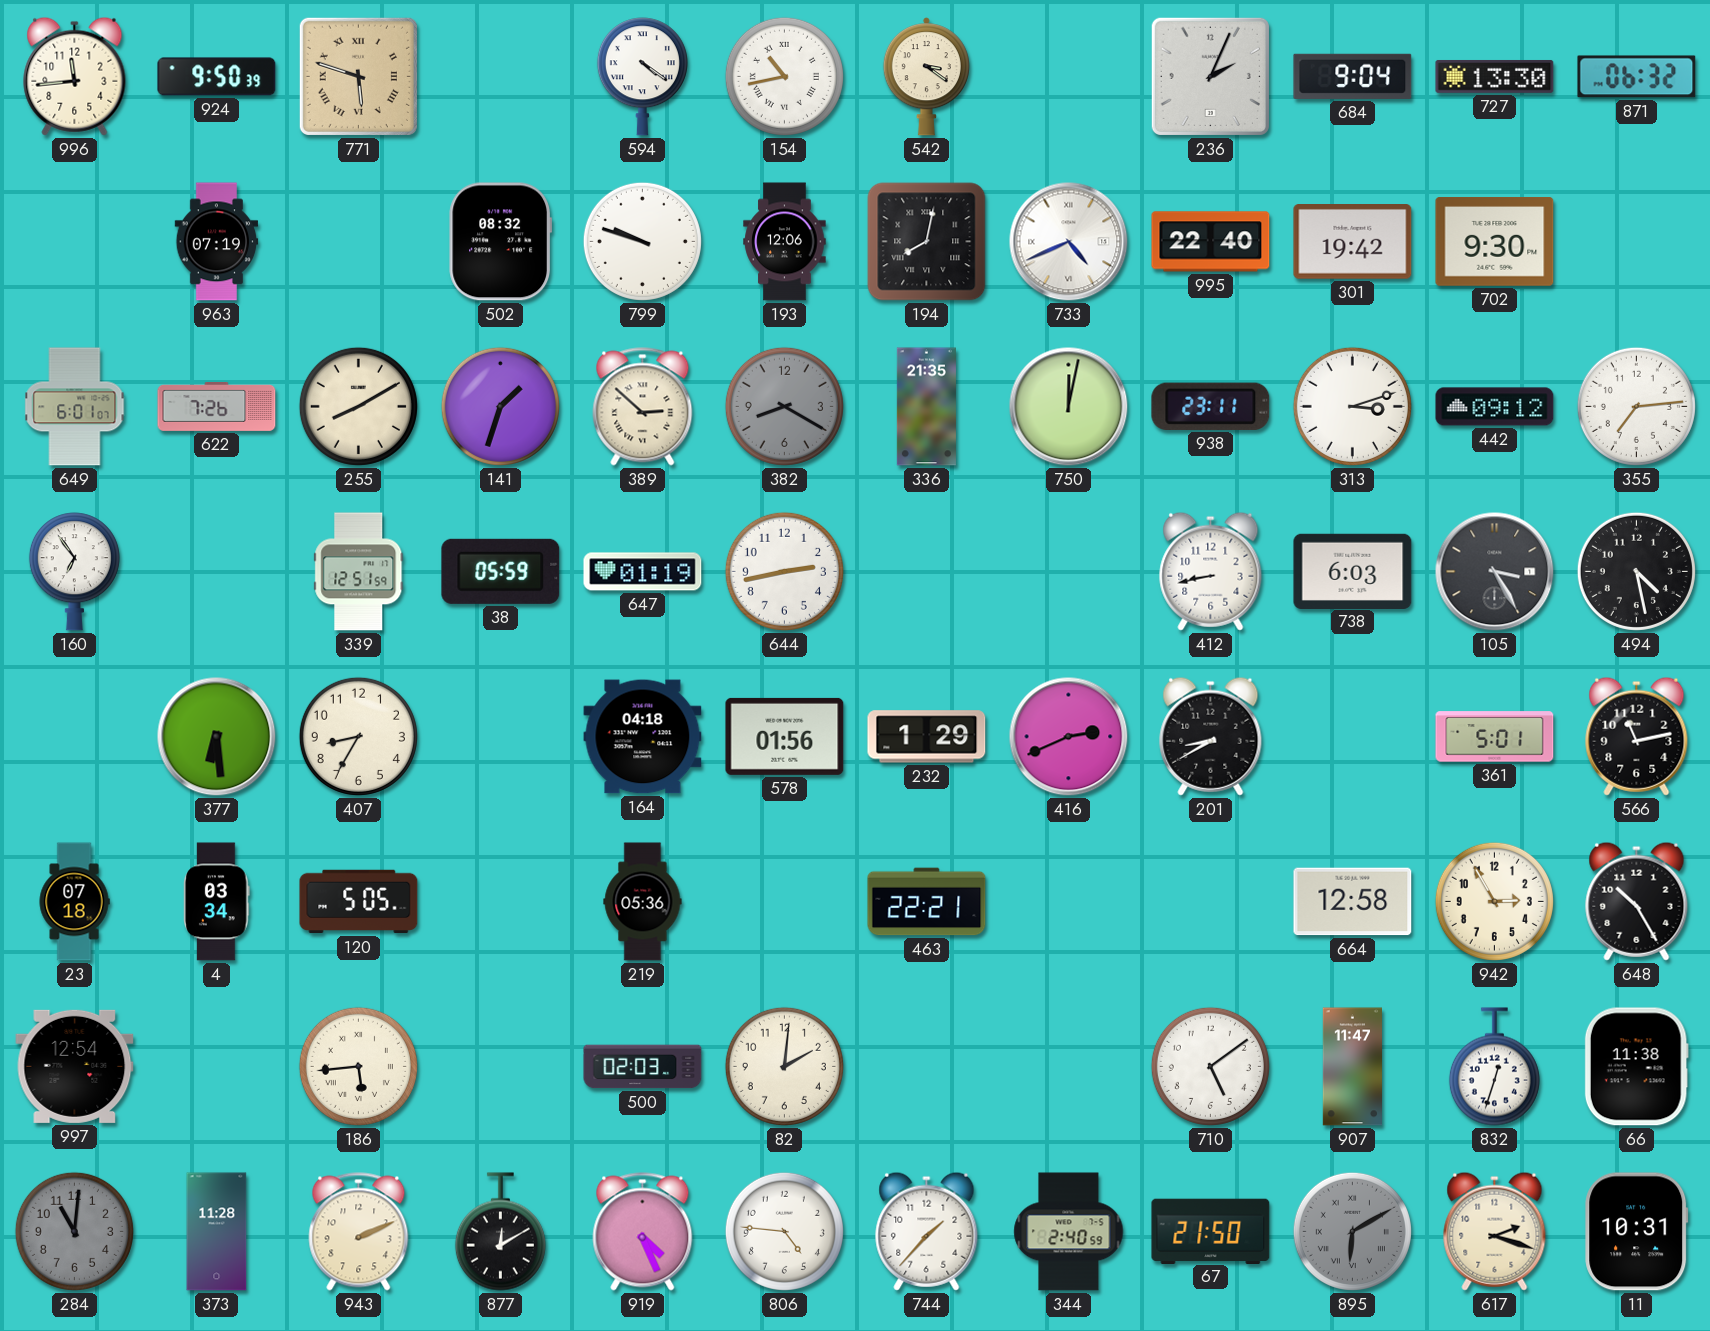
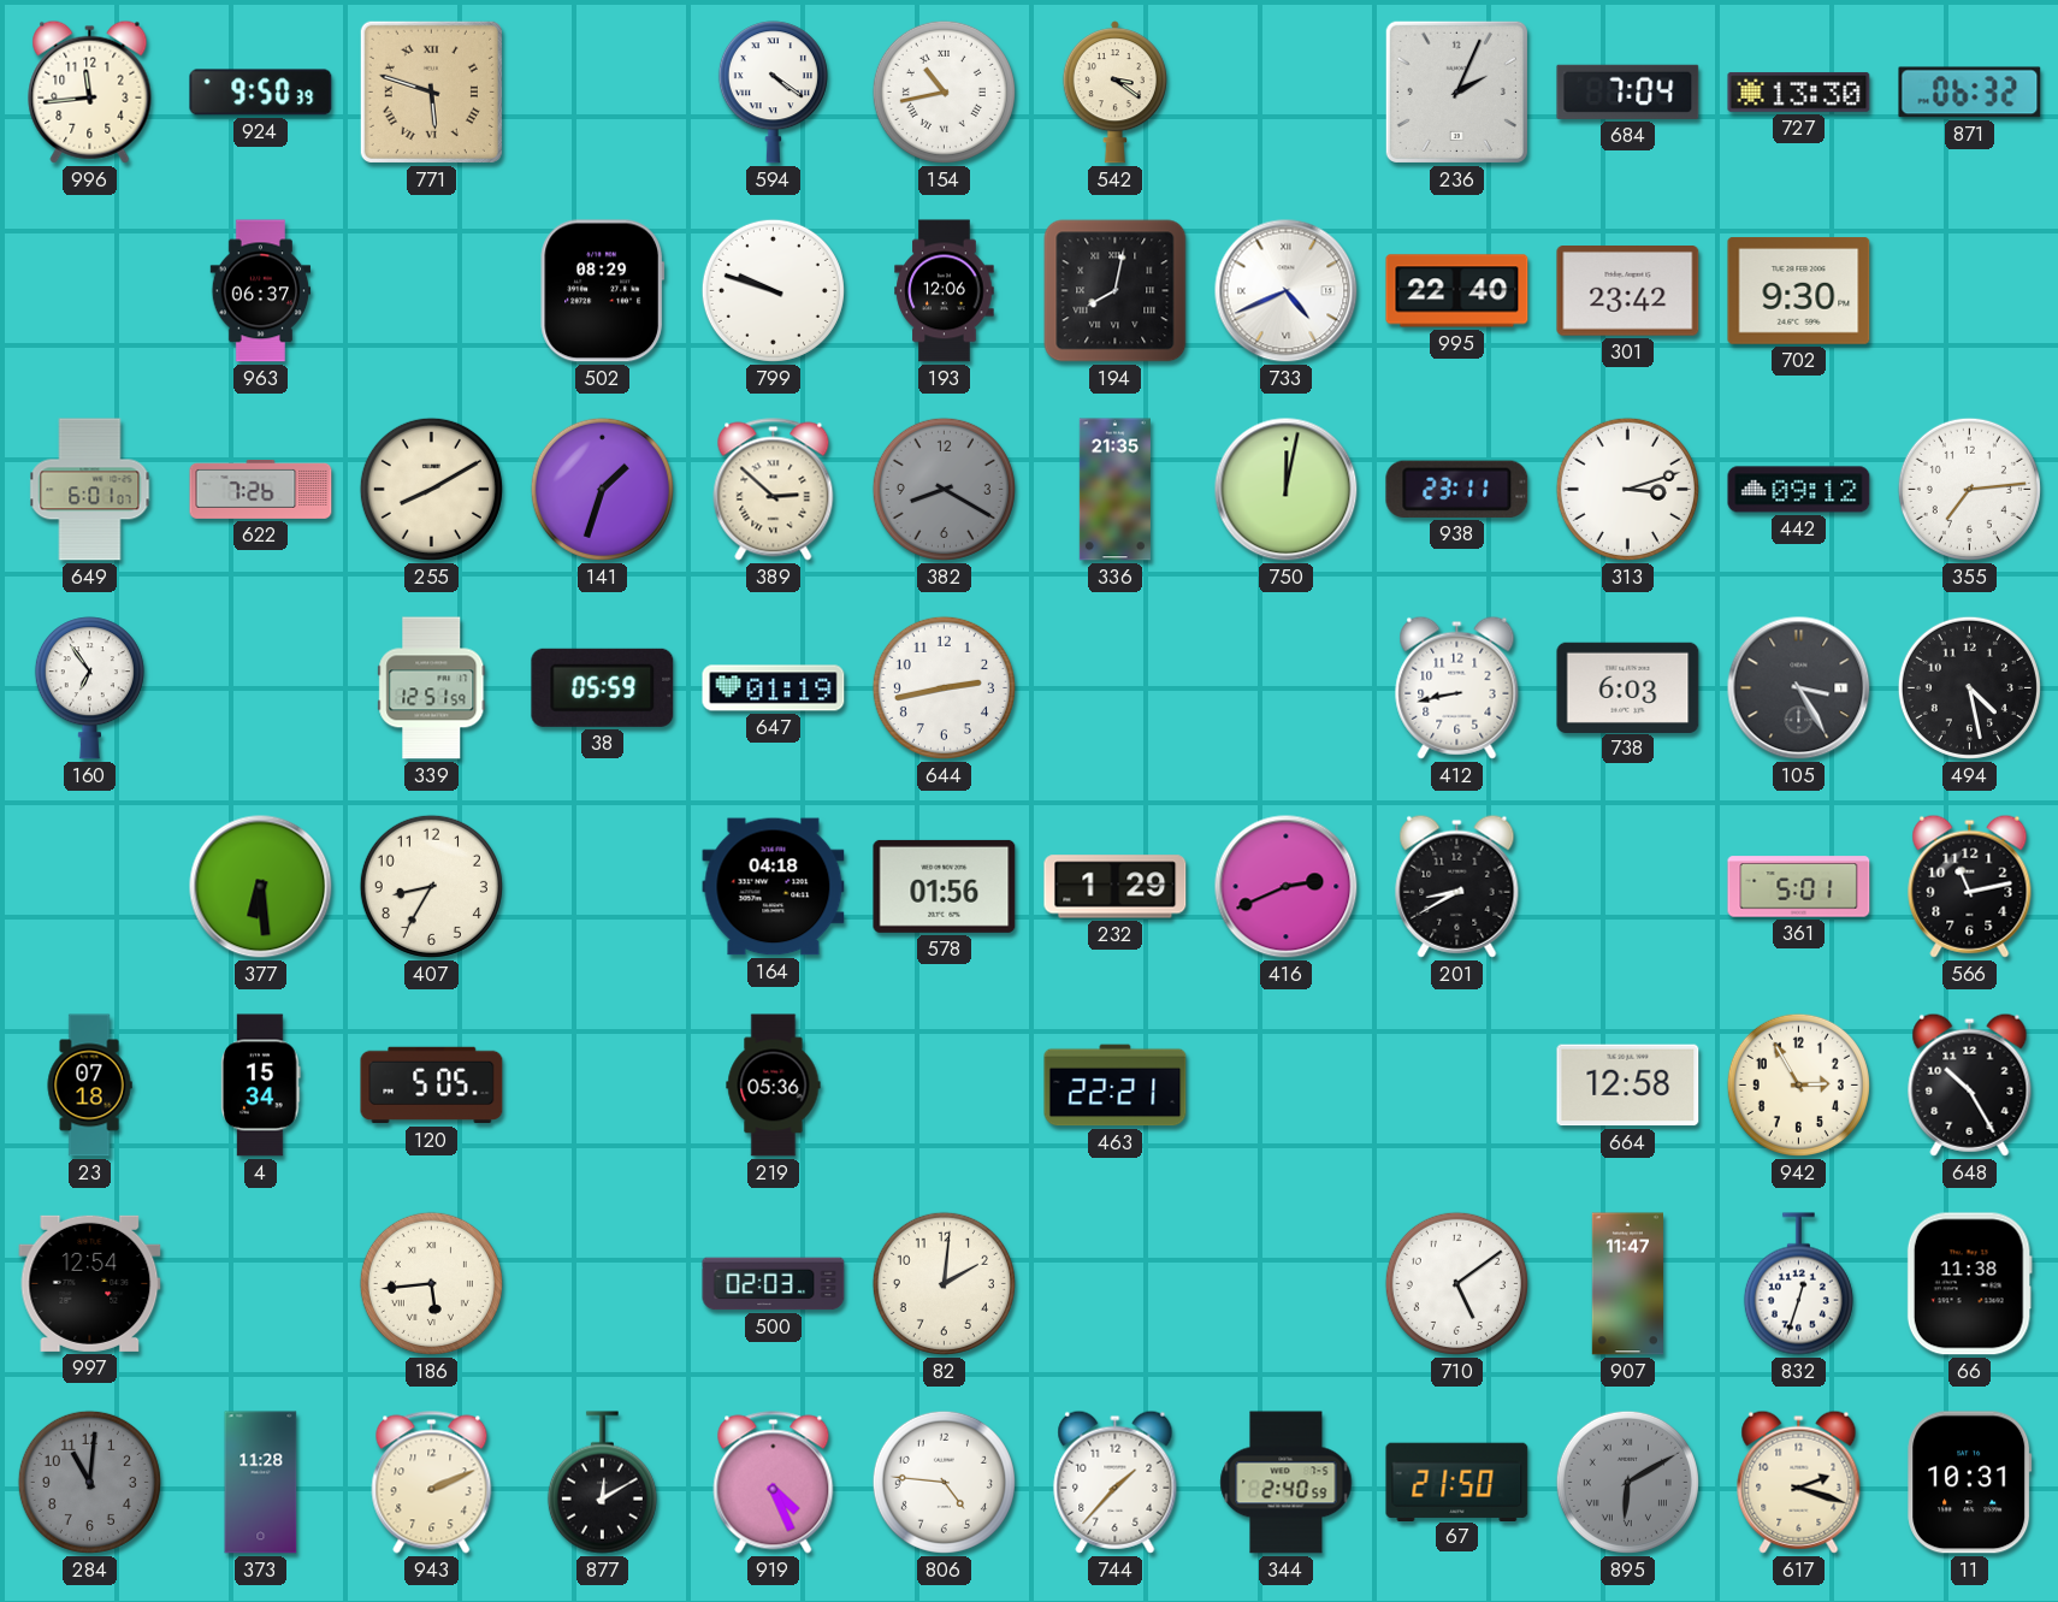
684: 9:04 -> 7:04 (1628, 91)
963: 07:19 -> 06:37 (261, 291)
502: 08:32 -> 08:29 (602, 291)
301: 19:42 -> 23:42 (1628, 291)
4: 03:34 -> 15:34 (261, 1086)
